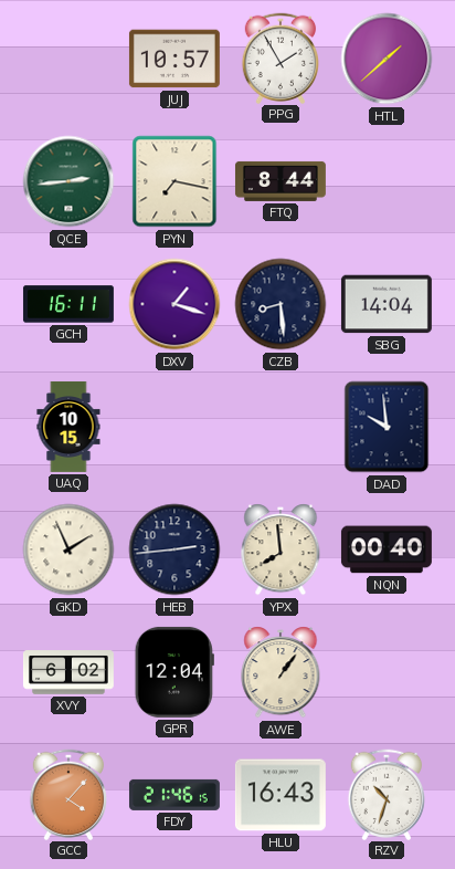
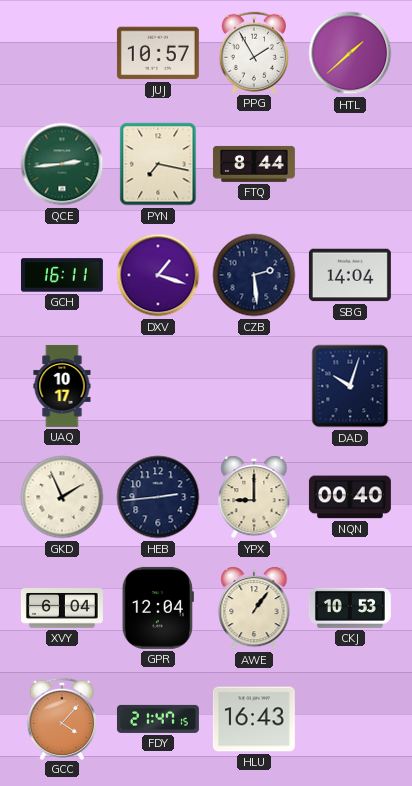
CZB: 8:29 -> 2:29 (254, 275)
UAQ: 10:15 -> 10:17 (62, 386)
DAD: 9:59 -> 10:03 (350, 386)
YPX: 7:59 -> 9:00 (254, 497)
XVY: 6:02 -> 6:04 (62, 608)
CKJ: none -> 10:53 (350, 608)
FDY: 21:46 -> 21:47 (158, 719)
RZV: 10:33 -> none (385, 794)
